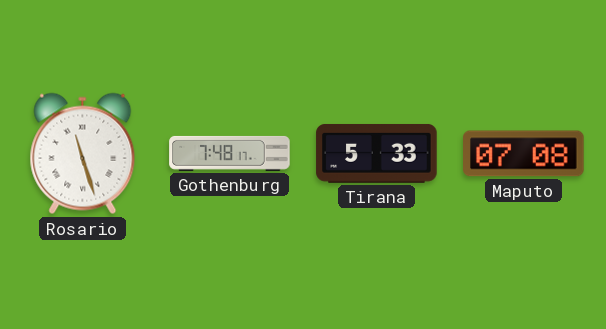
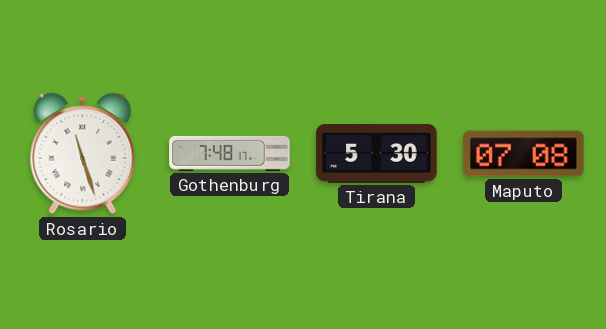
Tirana: 5:33 -> 5:30 (377, 153)
